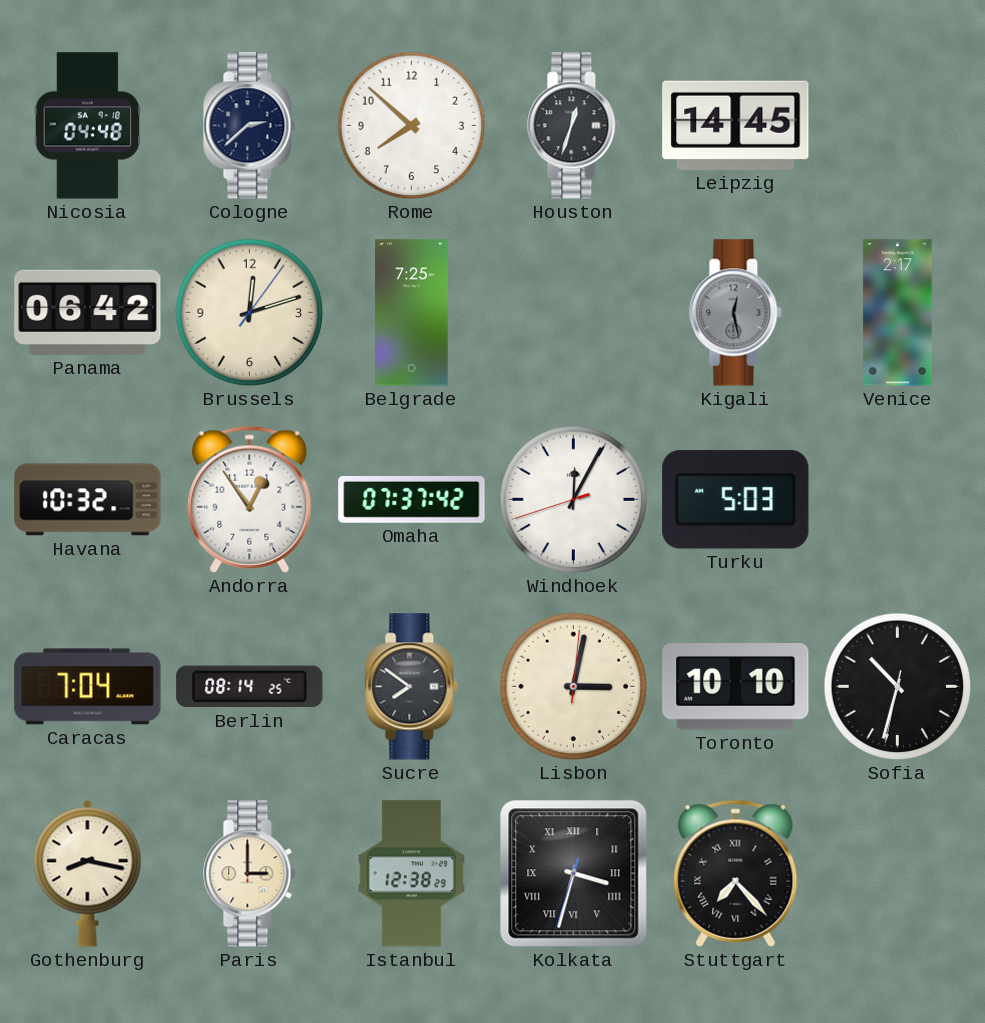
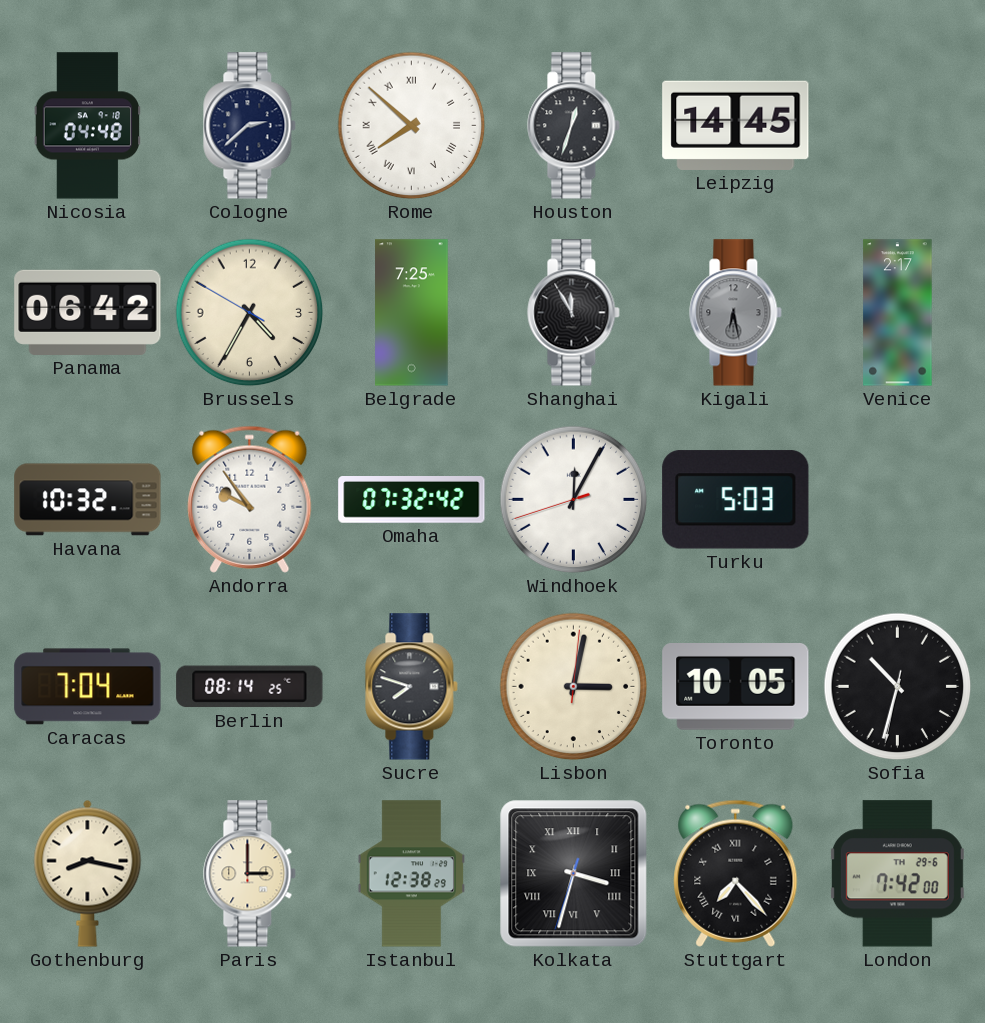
Rome numerals: Arabic -> Roman (412, 126)
Brussels: 12:12 -> 4:34 (250, 313)
Shanghai: none -> 11:55 (574, 313)
Kigali: 12:28 -> 6:28 (736, 313)
Andorra: 12:54 -> 9:54 (250, 499)
Omaha: 07:37 -> 07:32 (412, 500)
Sucre: 7:51 -> 7:48 (412, 687)
Toronto: 10:10 -> 10:05 (736, 687)
London: none -> 7:42 (897, 874)
